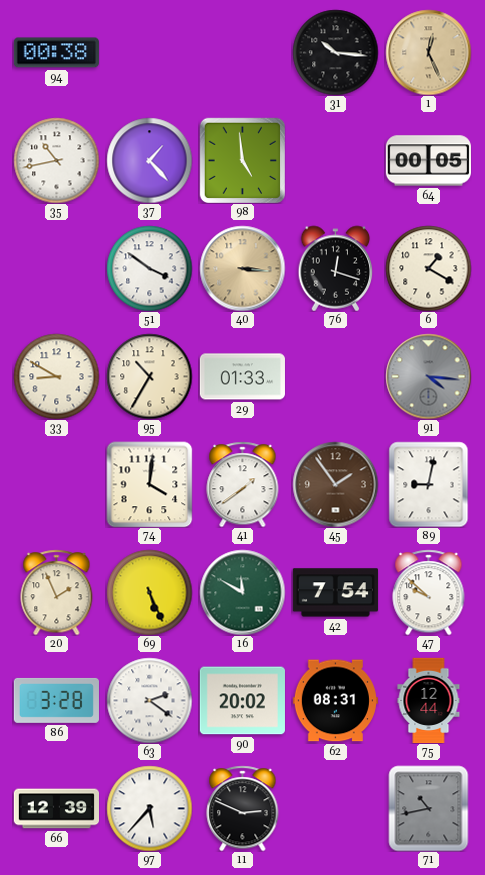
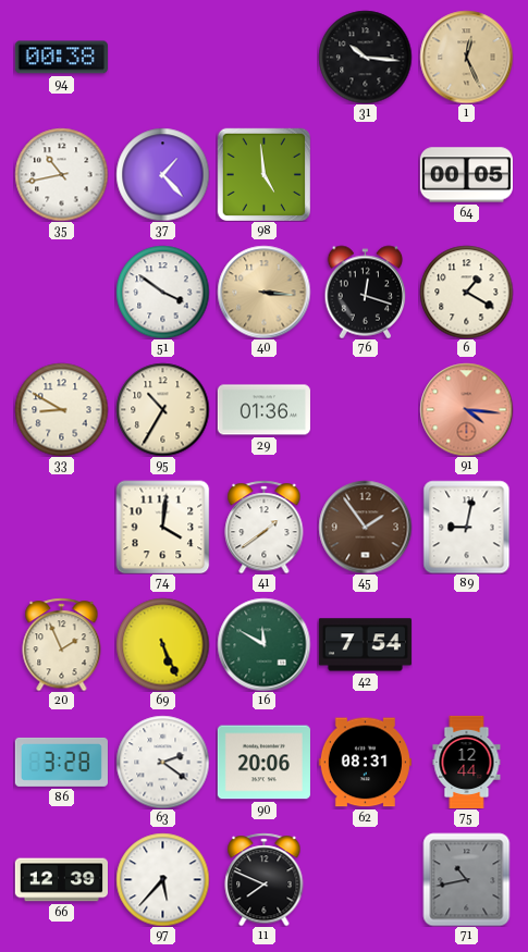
29: 01:33 -> 01:36 (263, 410)
91 dial: grey -> salmon (466, 409)
47: 9:52 -> none (429, 592)
90: 20:02 -> 20:06 (263, 763)
11: 2:49 -> 7:49 (265, 879)
